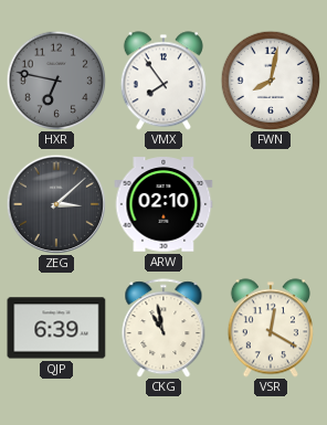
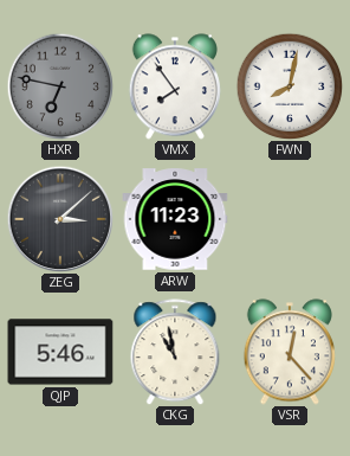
ARW: 02:10 -> 11:23 (175, 219)
QJP: 6:39 -> 5:46 (60, 352)
VSR: 12:20 -> 12:23 (290, 352)
